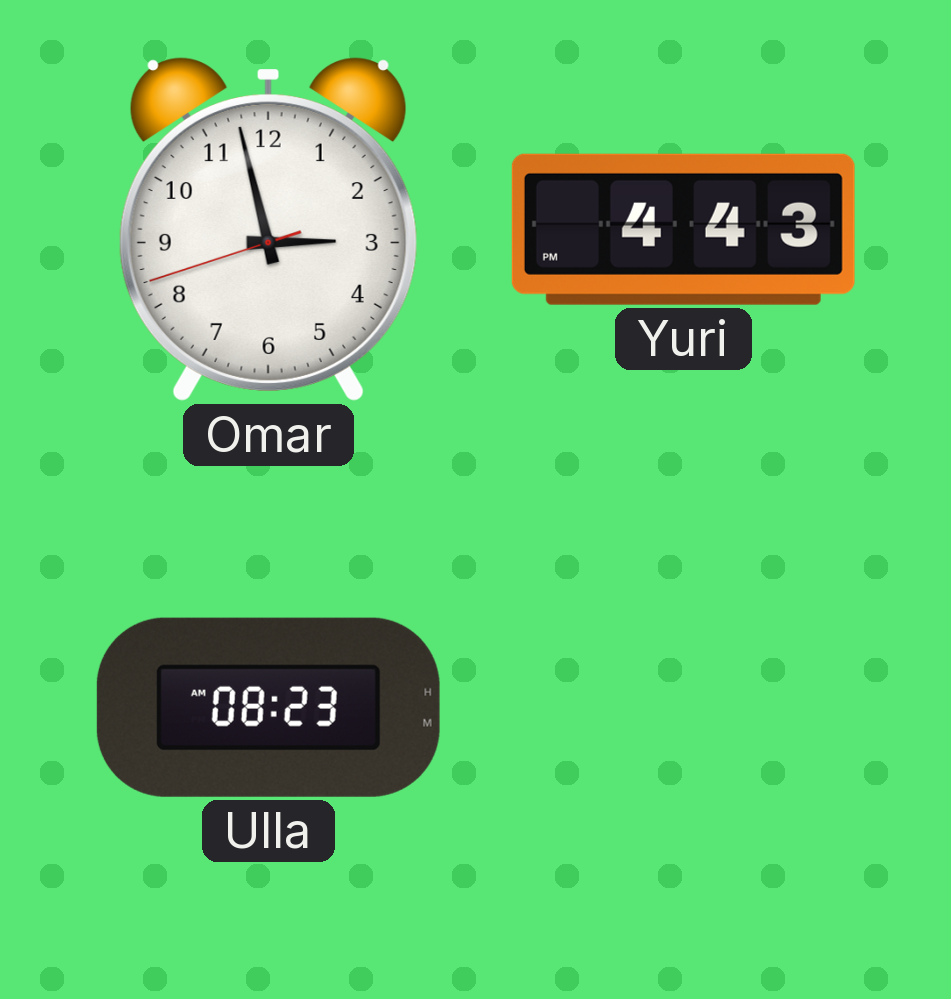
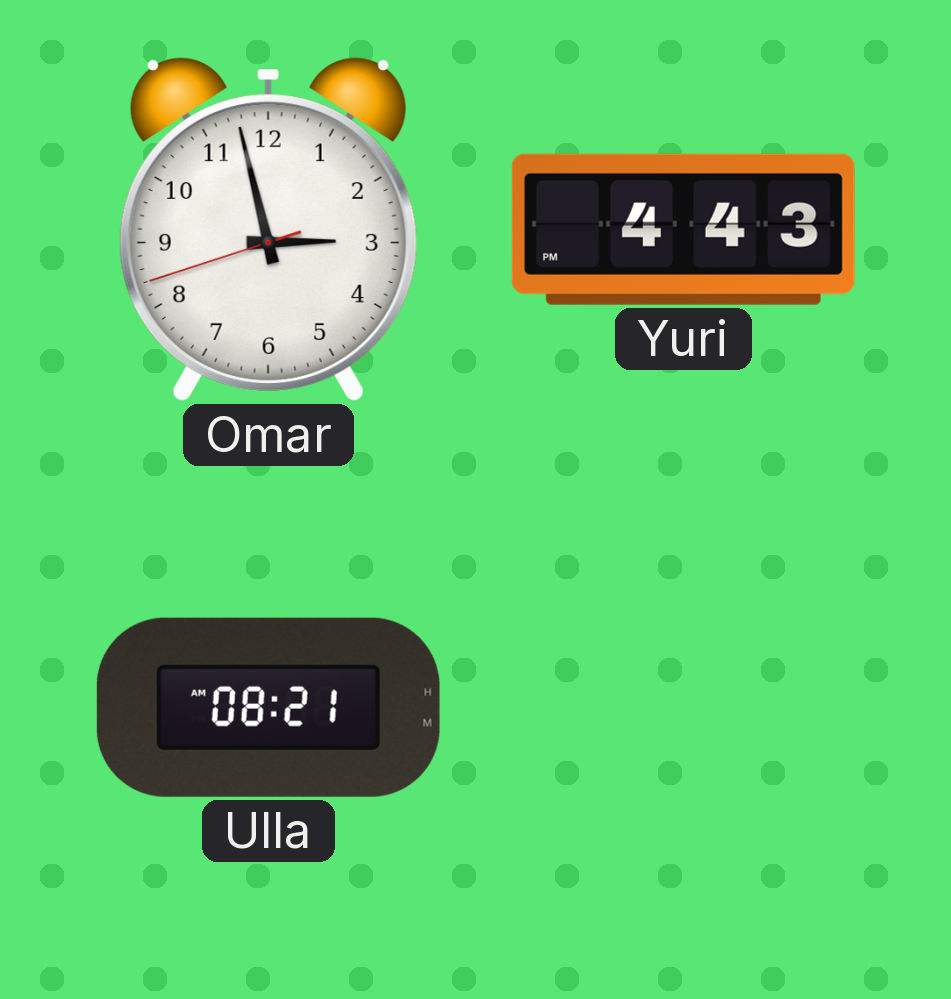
Ulla: 08:23 -> 08:21 (268, 707)
